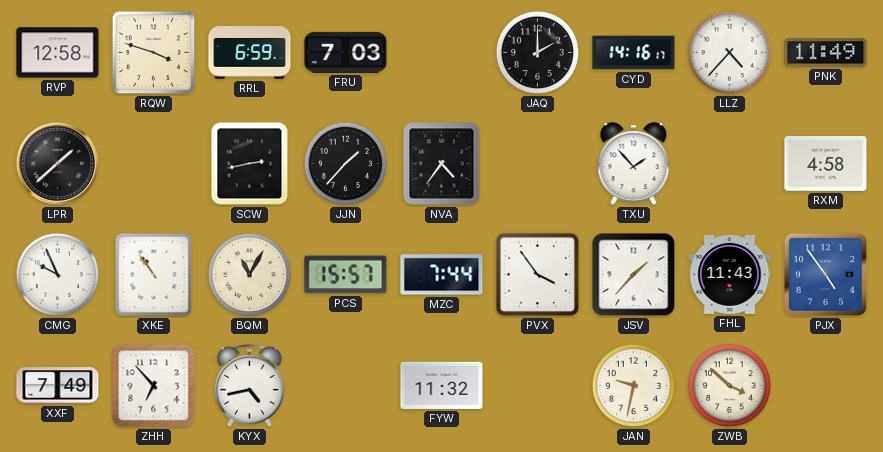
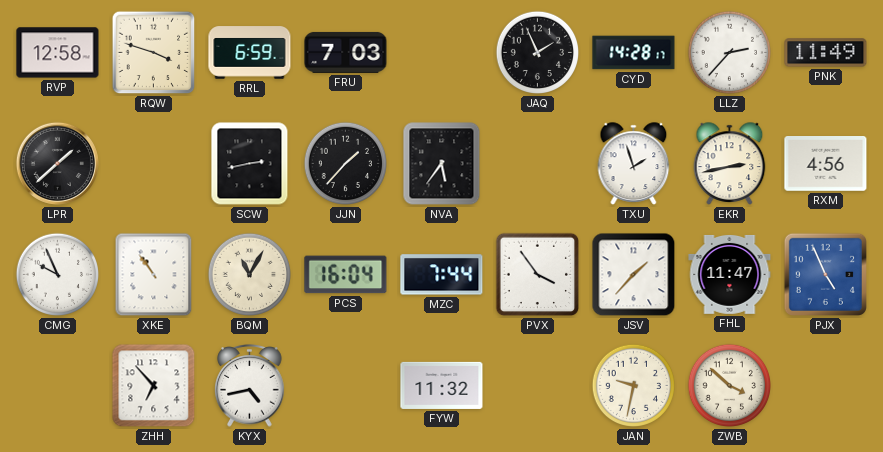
JAQ: 2:00 -> 1:56 (538, 53)
CYD: 14:16 -> 14:28 (634, 53)
LLZ: 4:37 -> 2:37 (730, 53)
NVA: 4:36 -> 5:36 (442, 164)
TXU: 1:53 -> 1:57 (634, 164)
EKR: none -> 2:43 (730, 164)
RXM: 4:58 -> 4:56 (826, 164)
PCS: 15:57 -> 16:04 (346, 275)
FHL: 11:43 -> 11:47 (730, 274)
PJX: 4:54 -> 4:56 (825, 274)
XXF: 7:49 -> none (58, 386)
